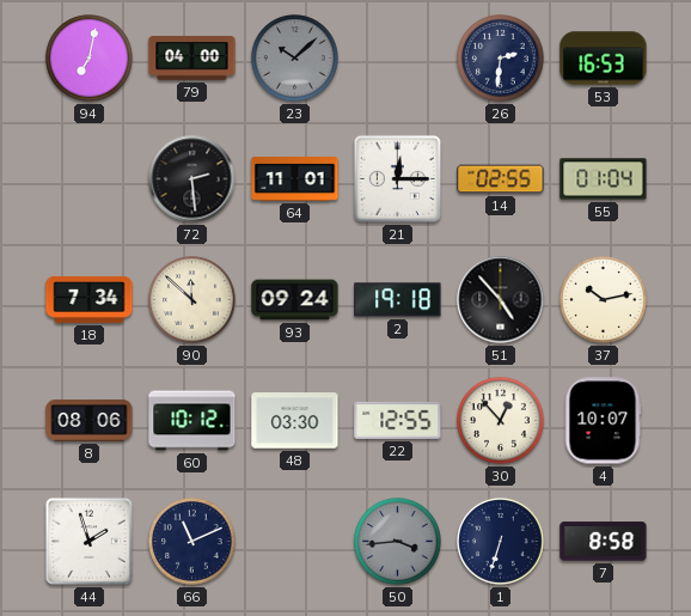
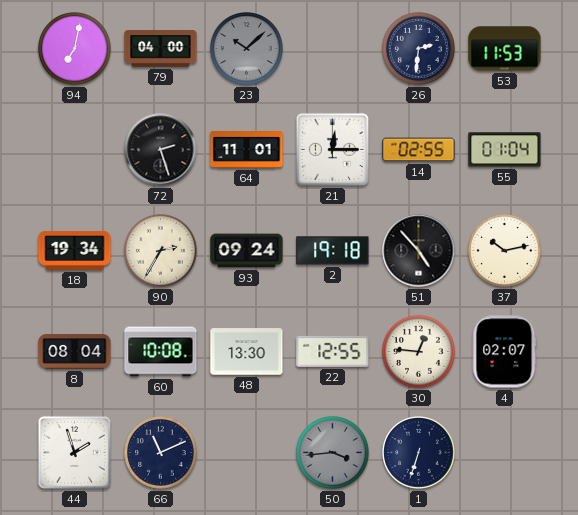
53: 16:53 -> 11:53 (505, 49)
72: 2:29 -> 2:27 (161, 150)
18: 7:34 -> 19:34 (75, 250)
90: 11:52 -> 2:35 (161, 251)
8: 08:06 -> 08:04 (75, 352)
60: 10:12 -> 10:08 (161, 352)
48: 03:30 -> 13:30 (247, 352)
30: 12:53 -> 12:46 (419, 352)
4: 10:07 -> 02:07 (504, 352)
7: 8:58 -> none (604, 542)
